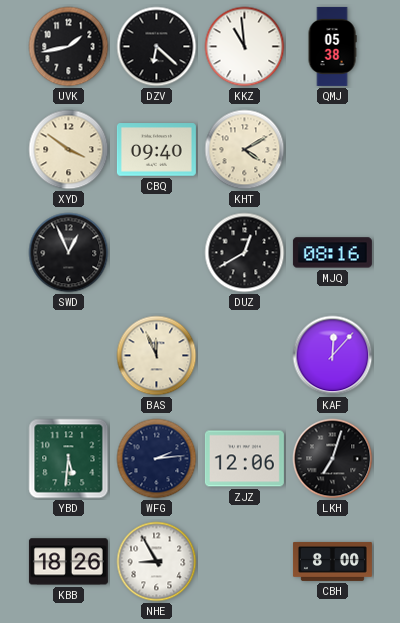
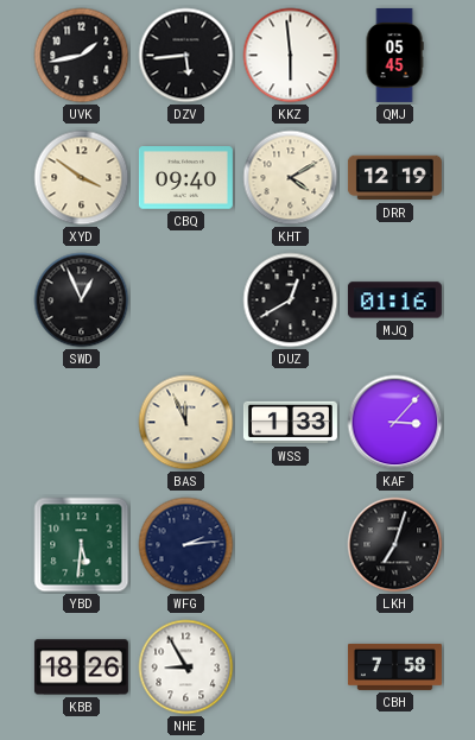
DZV: 6:22 -> 5:44 (186, 56)
KKZ: 10:59 -> 5:59 (291, 56)
QMJ: 05:38 -> 05:45 (394, 55)
DRR: none -> 12:19 (394, 178)
MJQ: 08:16 -> 01:16 (394, 301)
WSS: none -> 1:33 (290, 423)
KAF: 12:07 -> 3:07 (395, 423)
ZJZ: 12:06 -> none (244, 459)
CBH: 8:00 -> 7:58 (394, 666)
